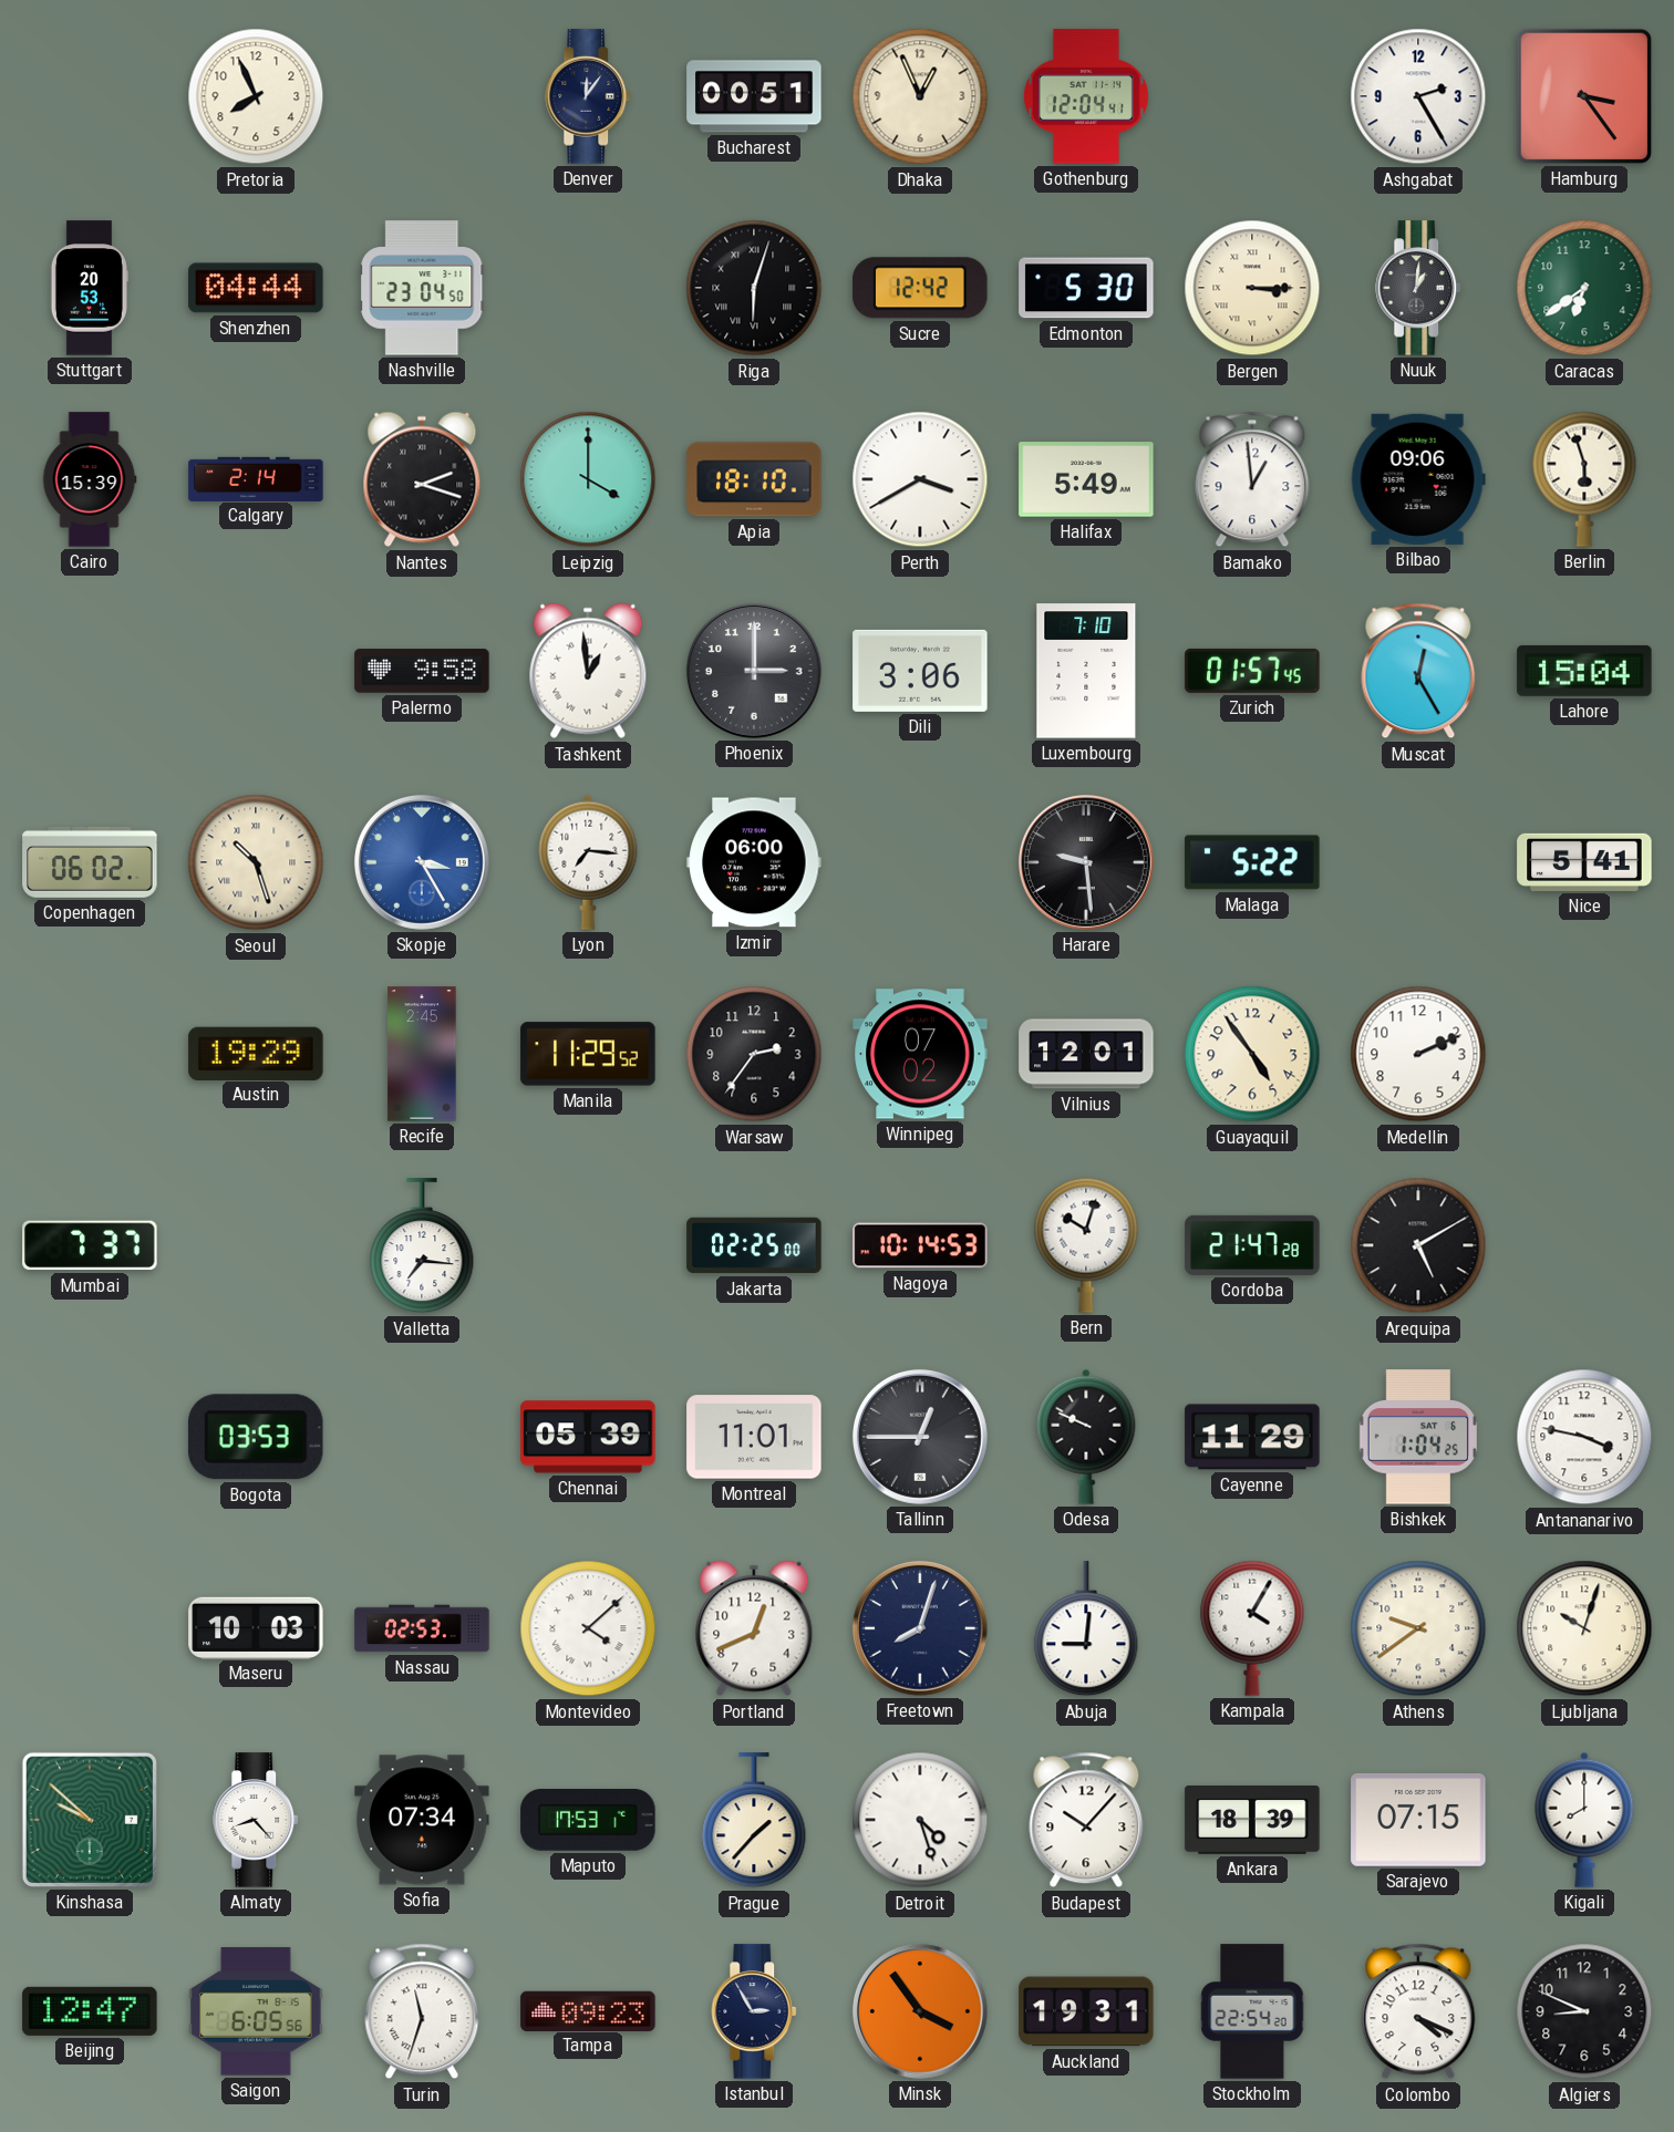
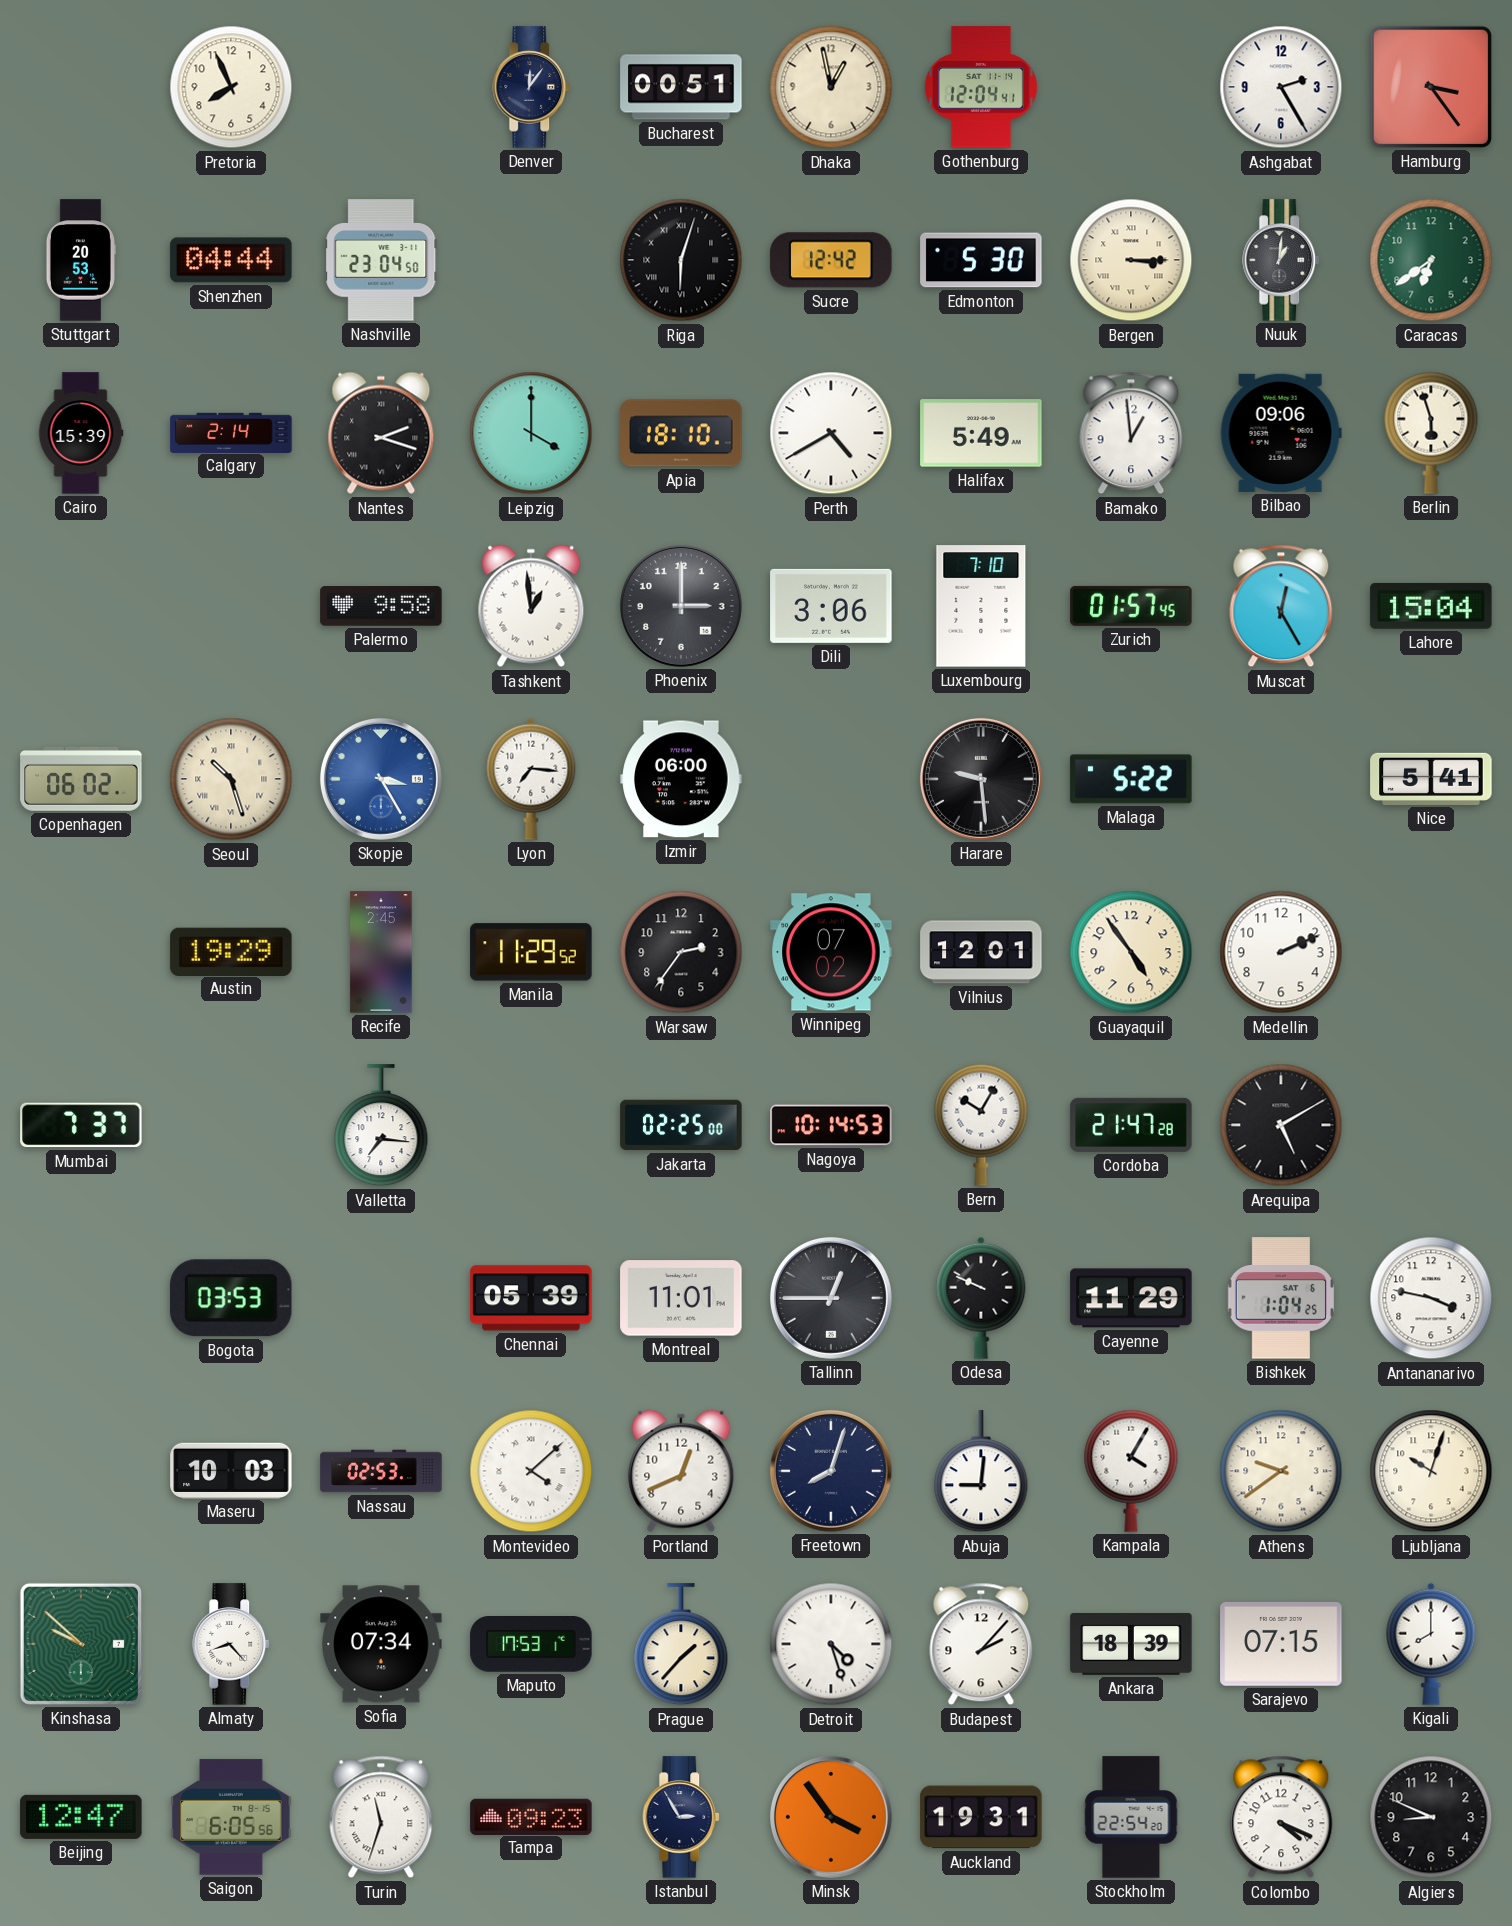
Dhaka: 12:56 -> 12:58 (831, 87)
Perth: 3:40 -> 4:40 (831, 433)
Bern: 10:03 -> 10:05 (981, 1125)
Budapest: 10:07 -> 2:07 (981, 1644)
